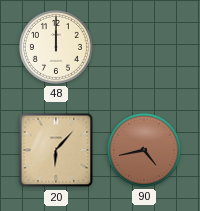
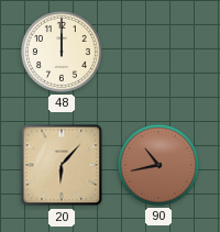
90: 4:43 -> 10:43 (158, 165)
